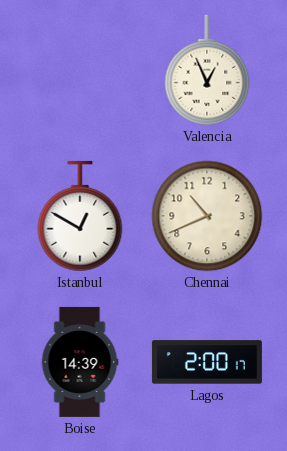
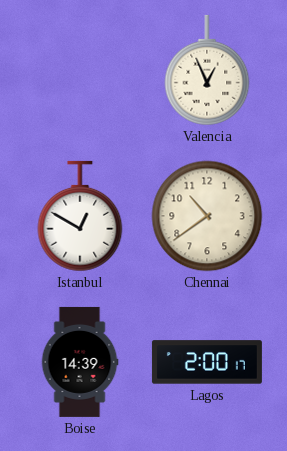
Chennai: 10:41 -> 10:39 (207, 216)
